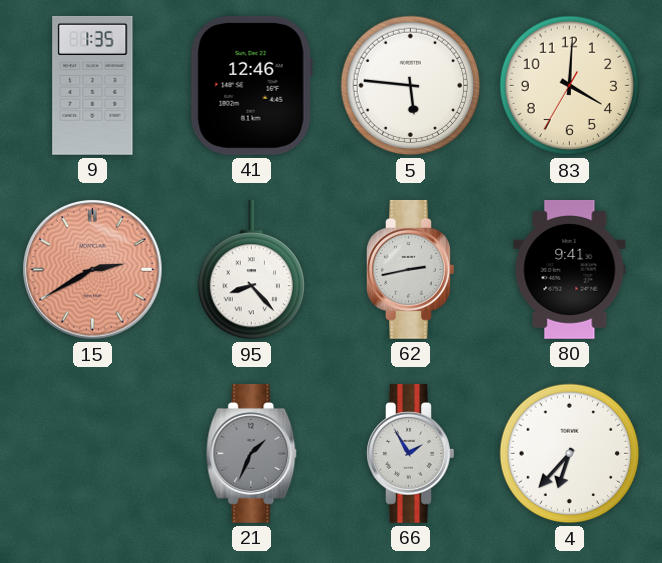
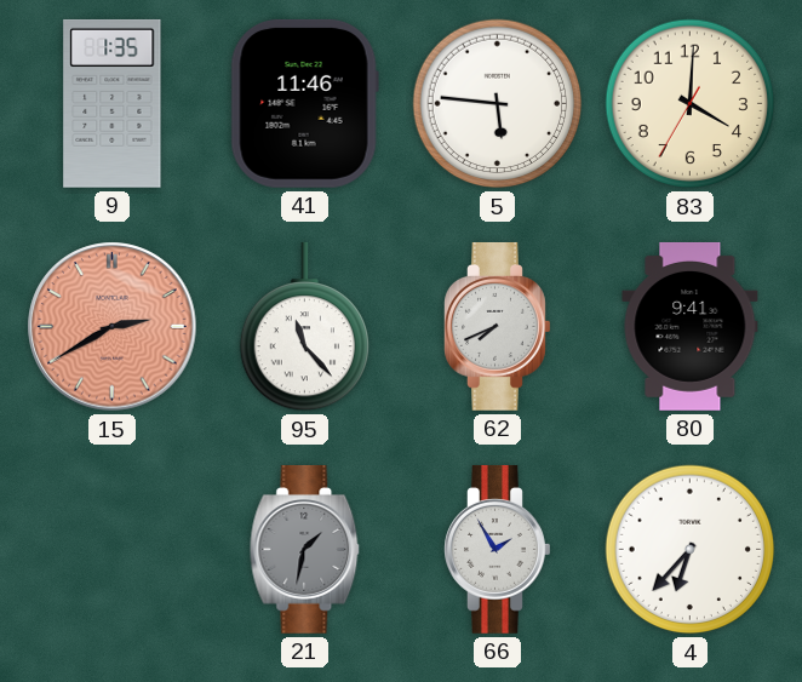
41: 12:46 -> 11:46 (304, 103)
95: 8:23 -> 11:23 (304, 327)
62: 2:43 -> 7:41 (498, 326)
21: 1:34 -> 1:32 (305, 549)
